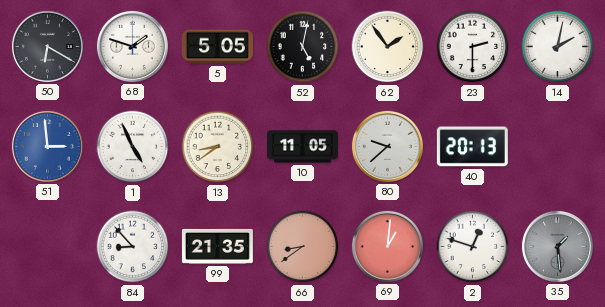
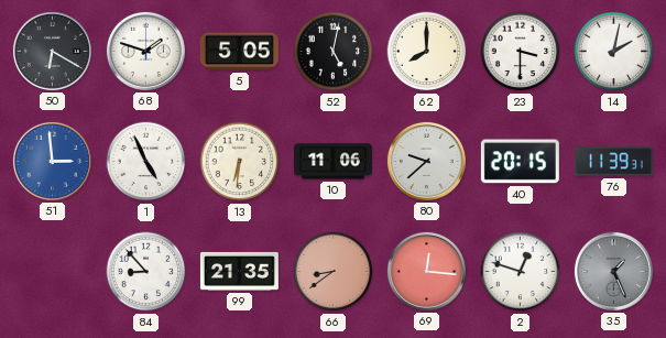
62: 1:54 -> 8:00 (427, 52)
23: 2:30 -> 3:30 (521, 52)
13: 8:39 -> 6:31 (240, 162)
10: 11:05 -> 11:06 (332, 162)
40: 20:13 -> 20:15 (520, 162)
76: none -> 11:39 (613, 162)
69: 1:01 -> 12:16 (426, 271)
35: 1:29 -> 1:26 (613, 271)
